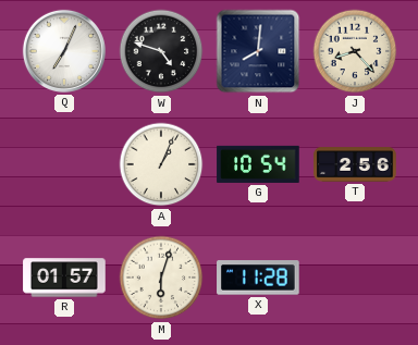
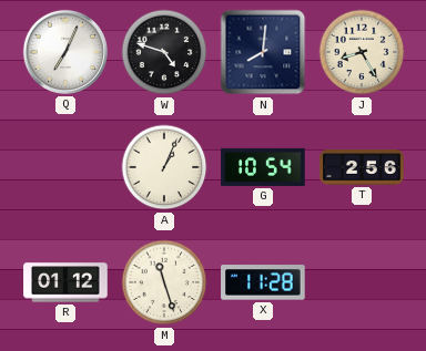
J: 8:23 -> 8:25 (362, 52)
R: 01:57 -> 01:12 (65, 282)
M: 6:03 -> 11:27 (164, 282)
